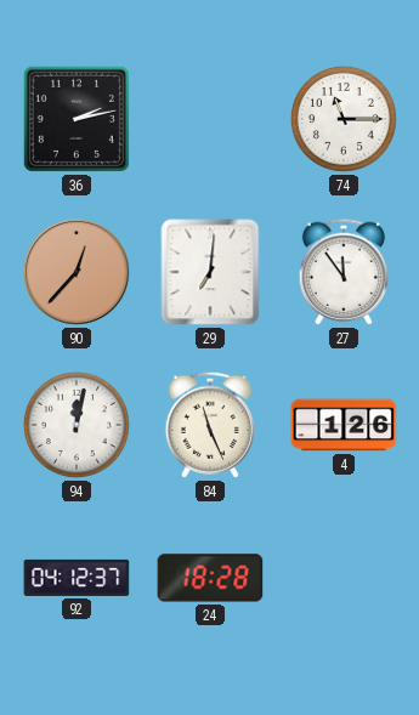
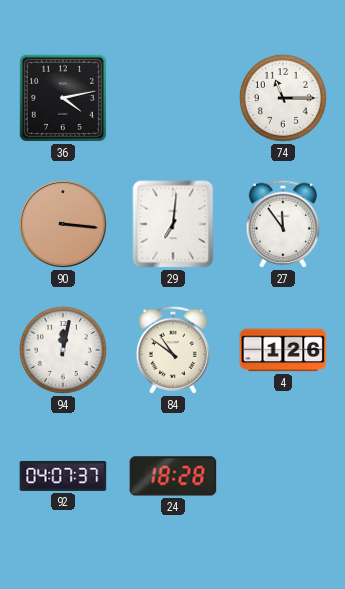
36: 2:13 -> 4:13 (63, 98)
90: 12:37 -> 3:16 (63, 224)
84: 11:26 -> 10:51 (173, 350)
92: 04:12 -> 04:07 (63, 476)
